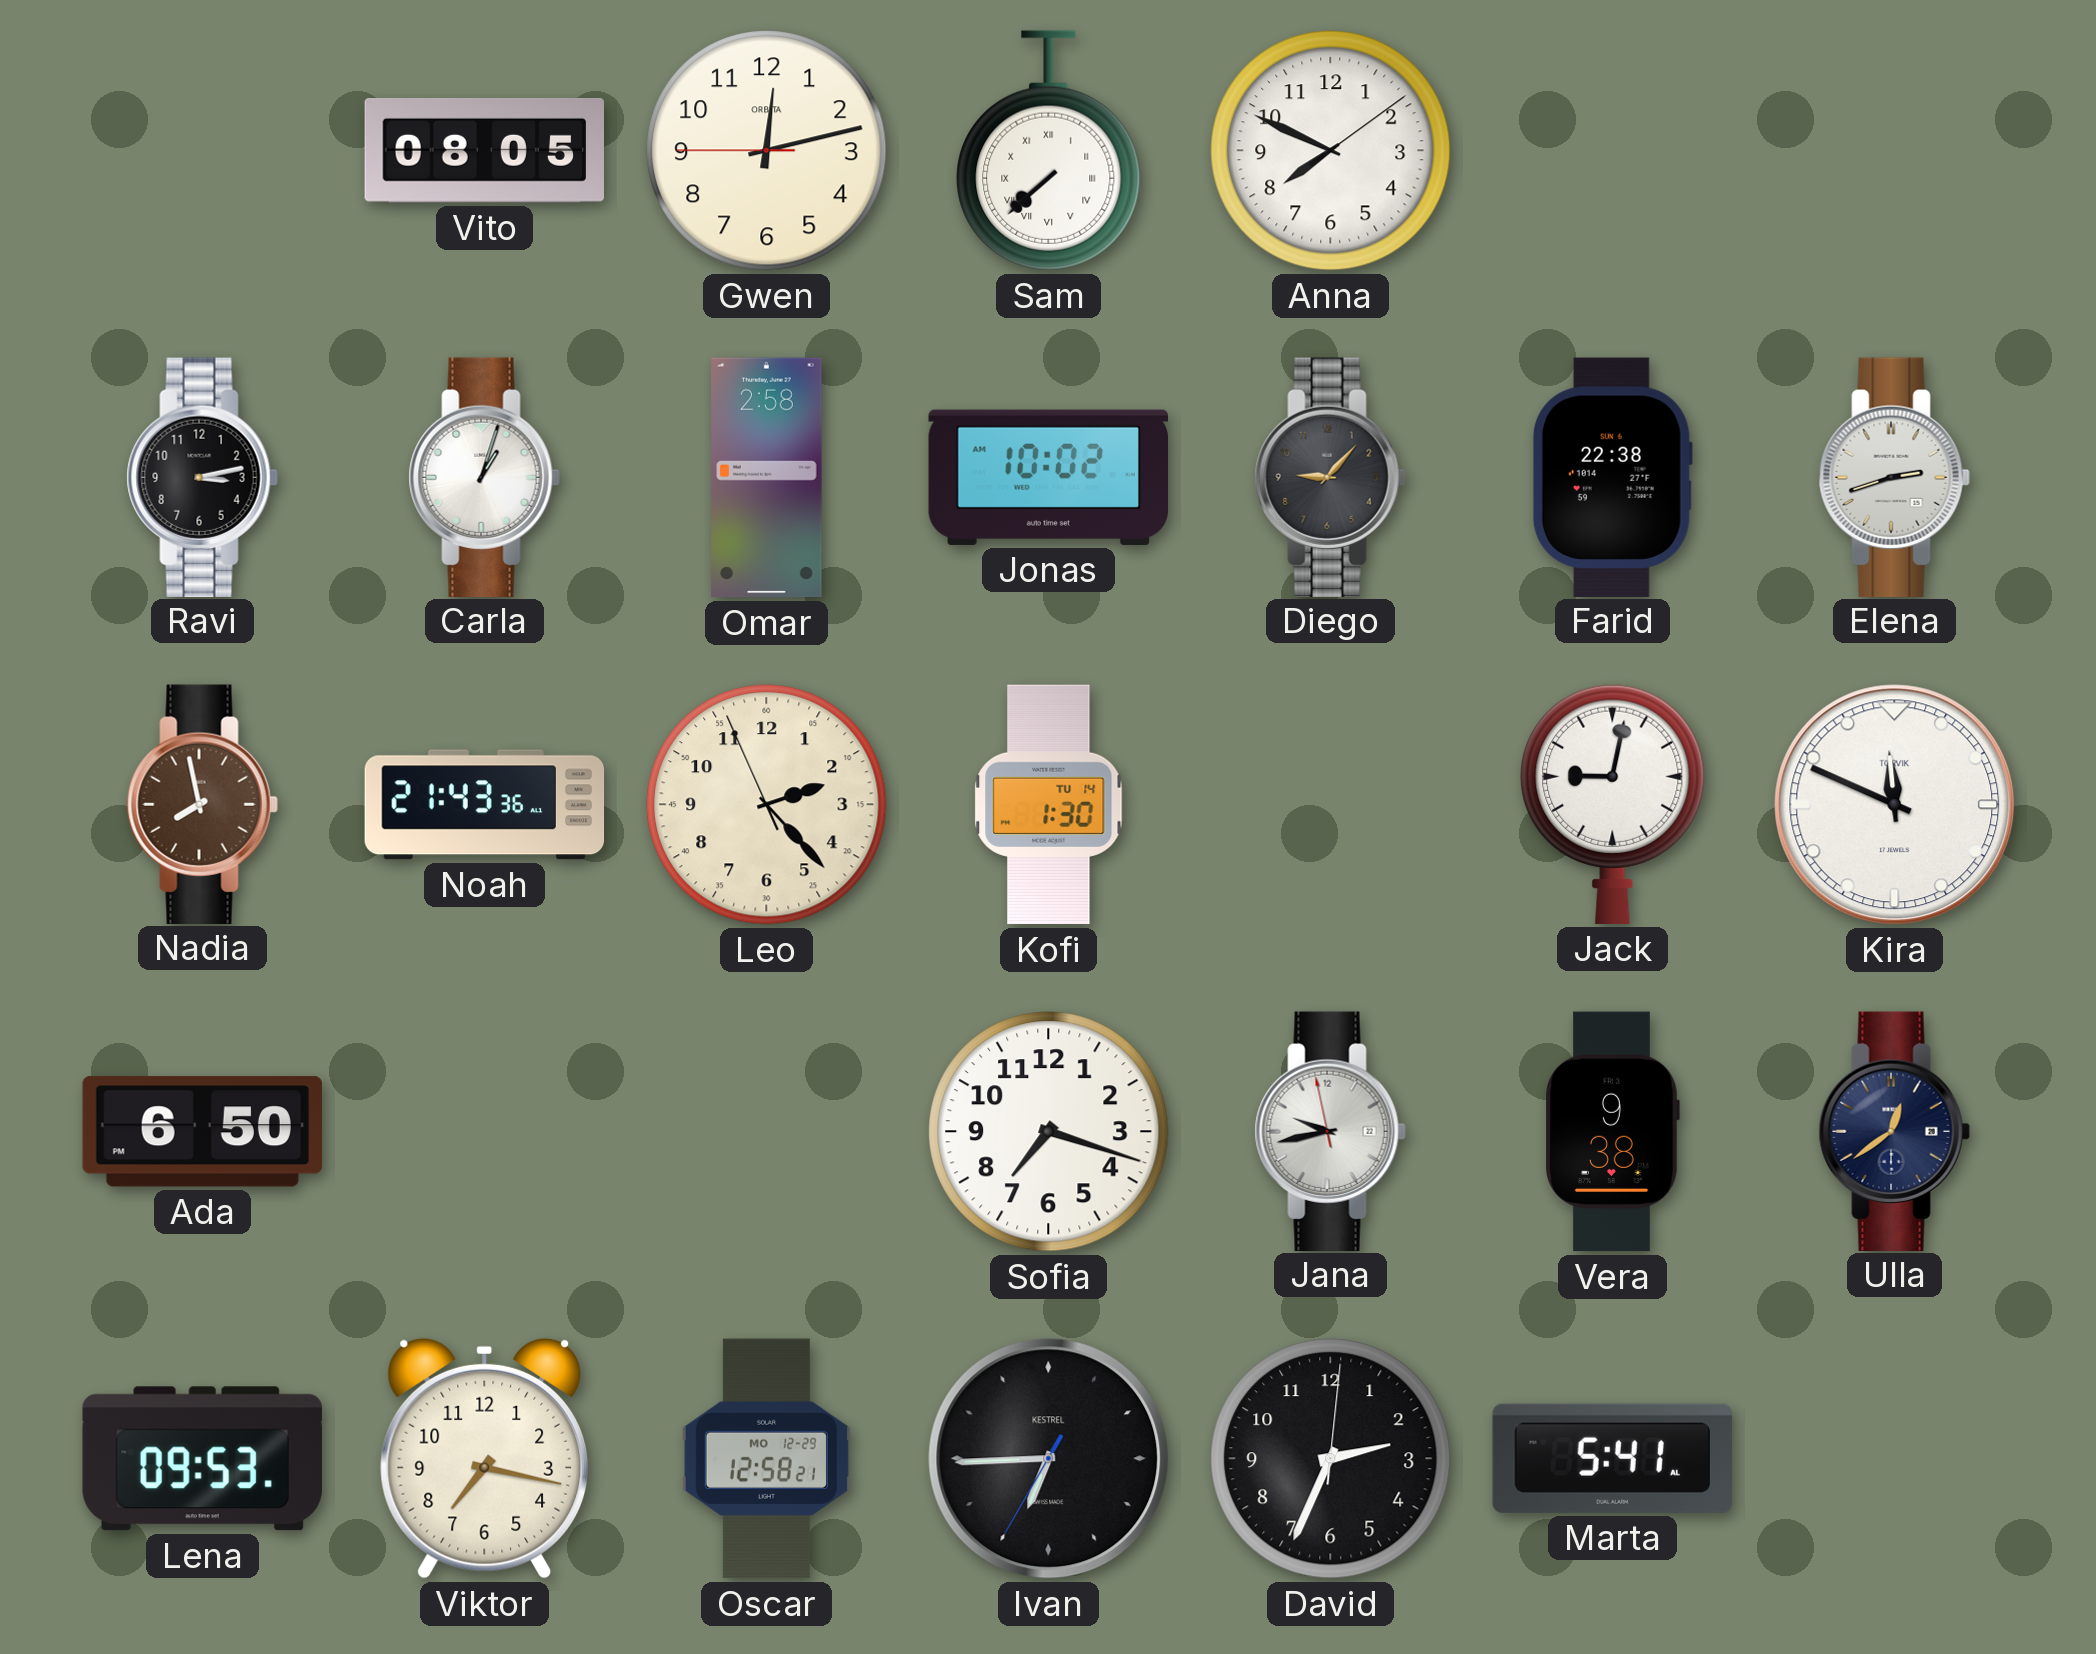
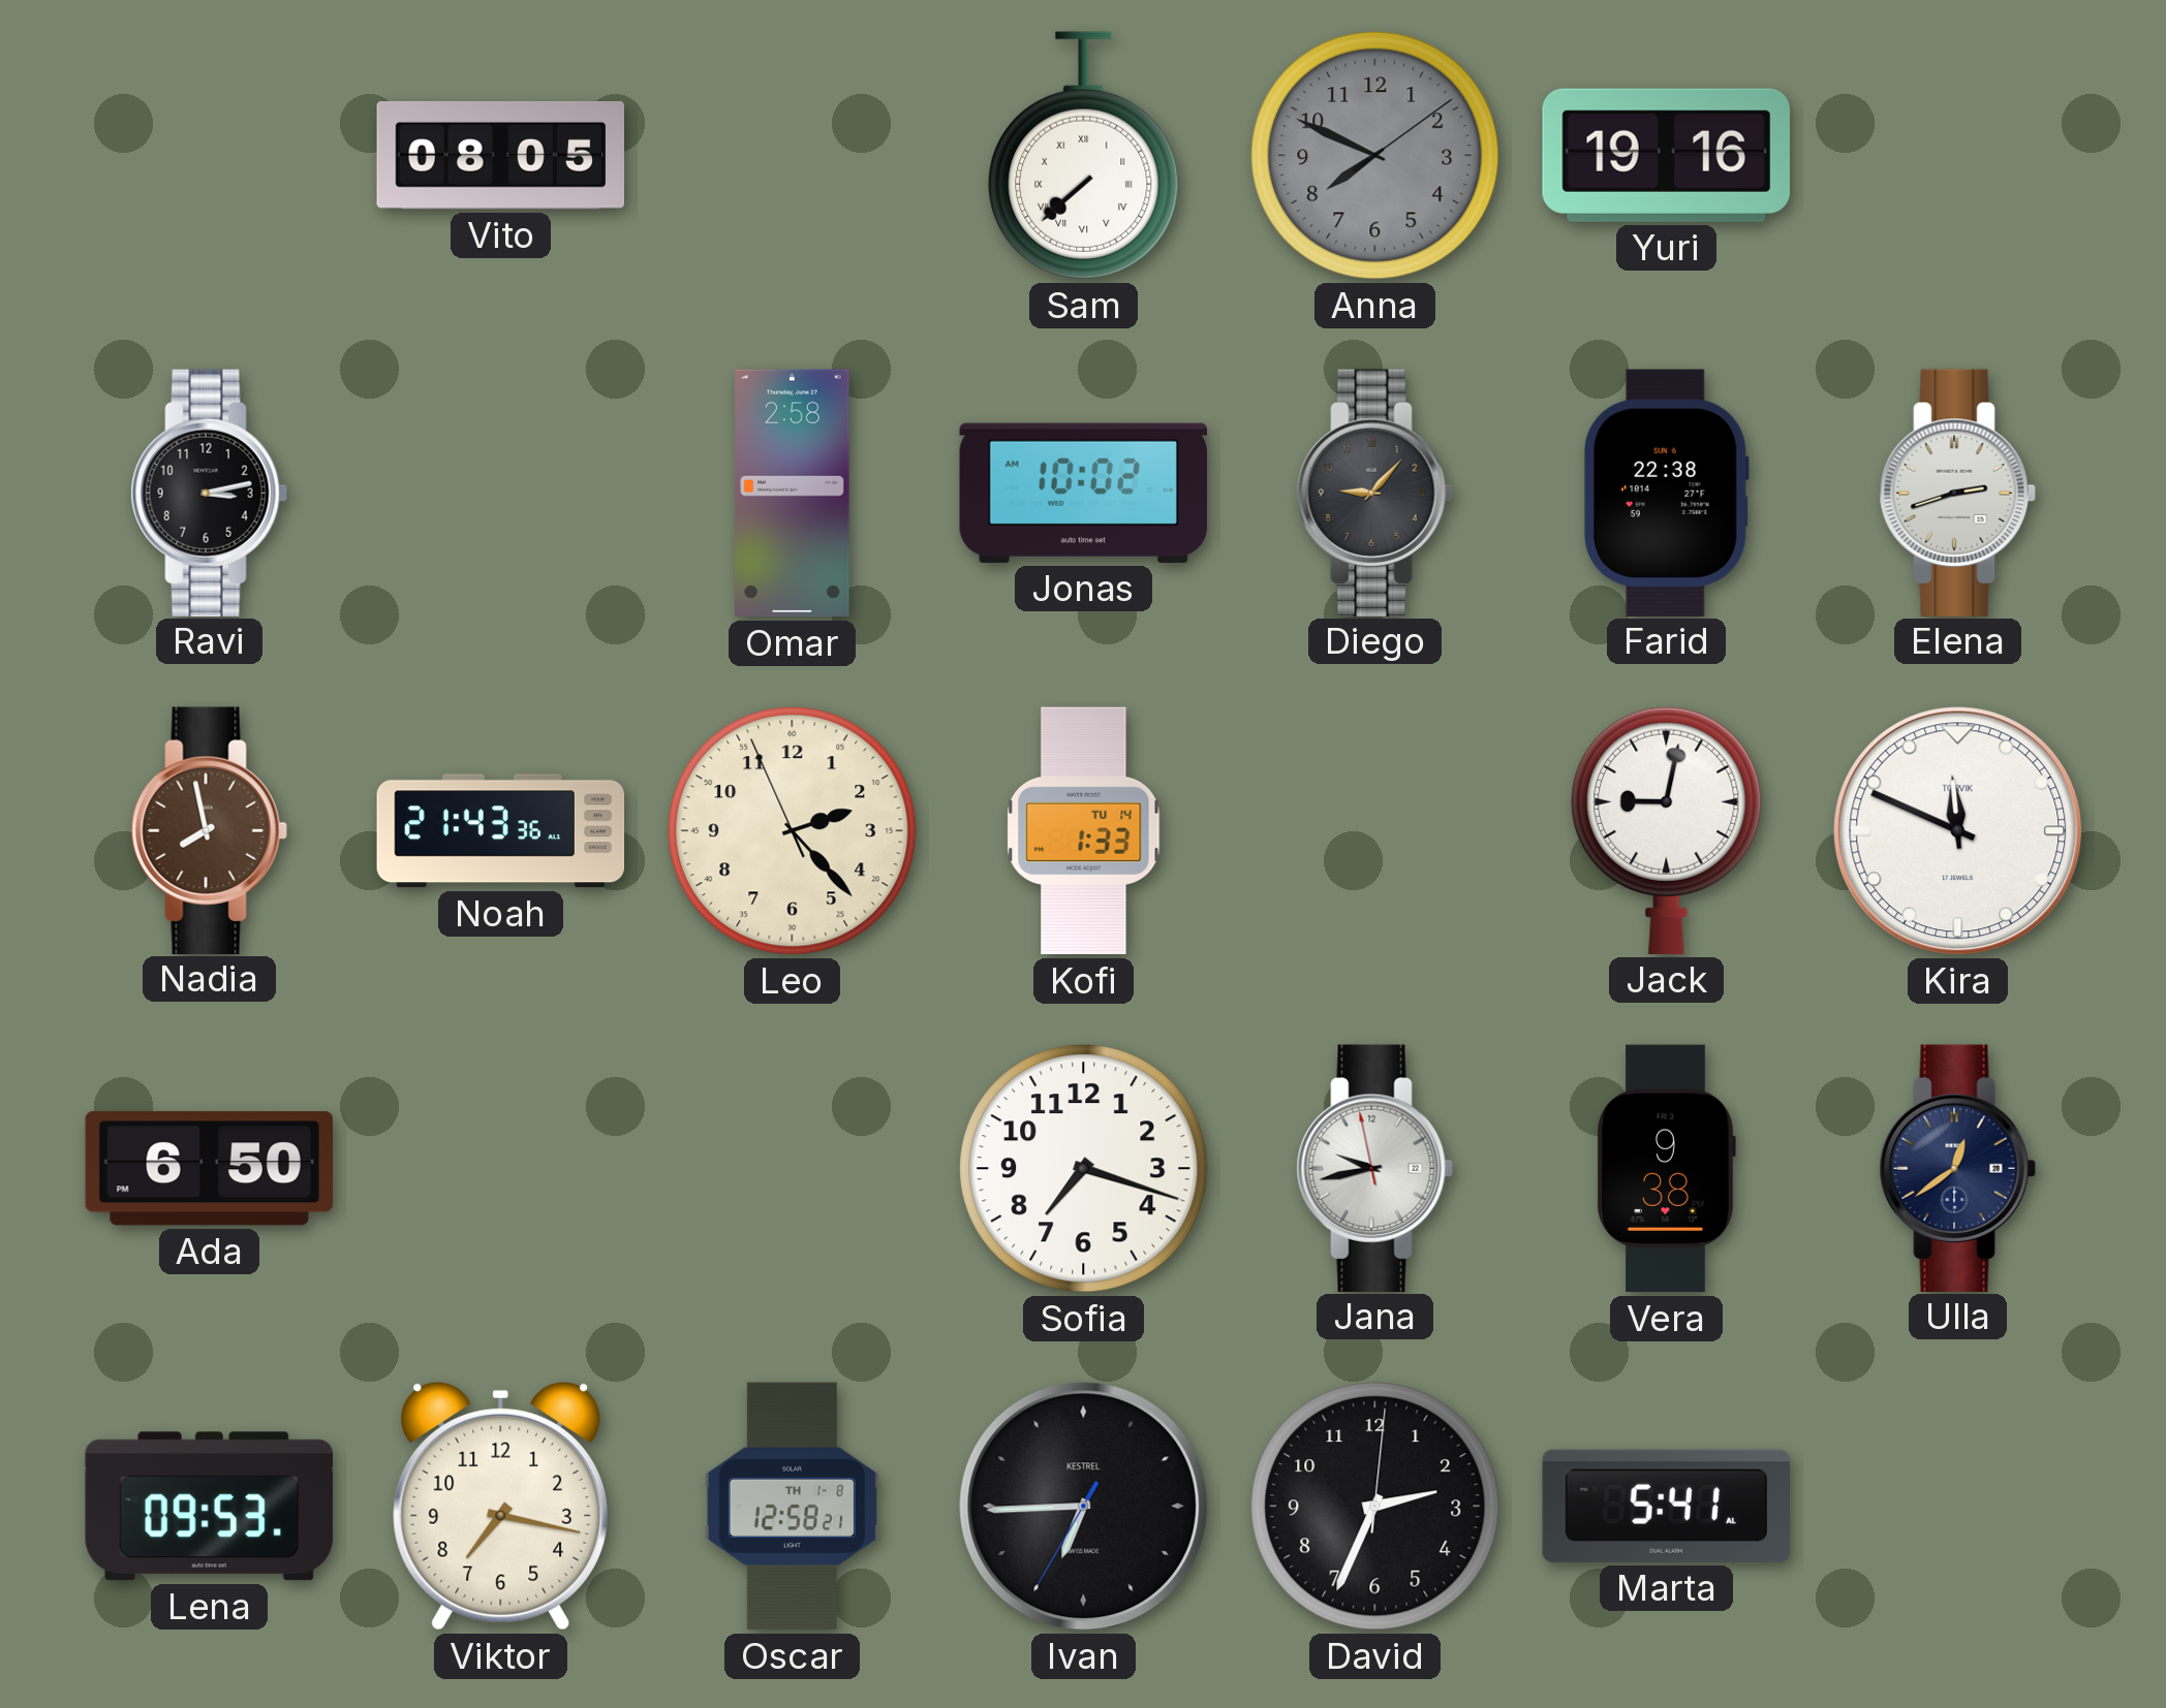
Gwen: 12:12 -> none (767, 151)
Anna dial: white -> grey (1375, 156)
Yuri: none -> 19:16 (1666, 155)
Carla: 1:03 -> none (484, 477)
Kofi: 1:30 -> 1:33 (1084, 831)
Oscar date: MO 12-29 -> TH 1-8 (792, 1507)
